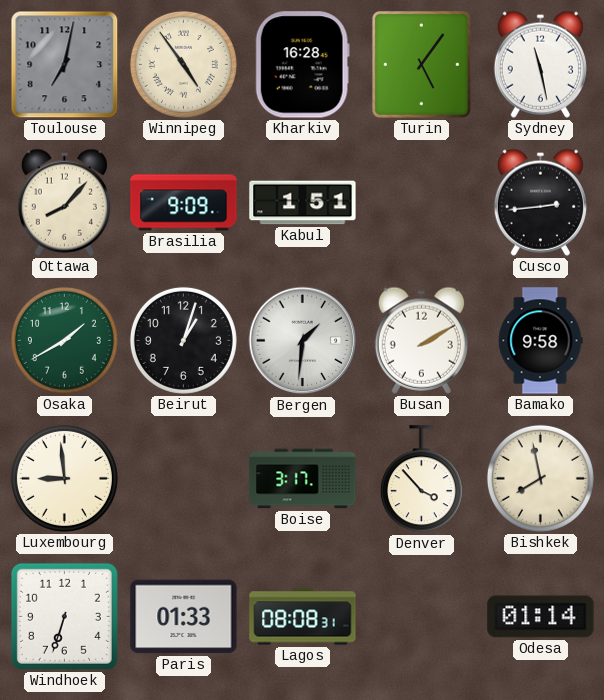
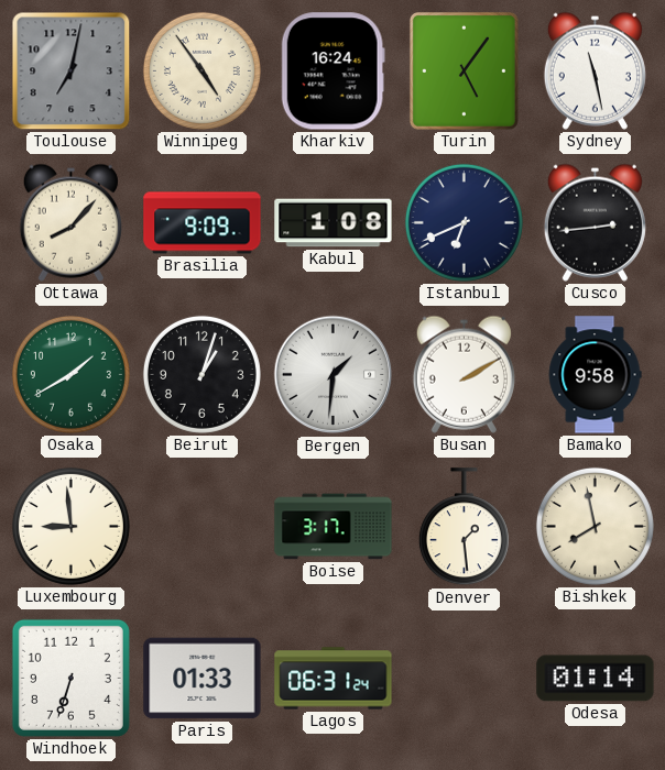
Kharkiv: 16:28 -> 16:24 (332, 71)
Kabul: 1:51 -> 1:08 (334, 223)
Istanbul: none -> 6:41 (464, 222)
Denver: 3:53 -> 1:29 (464, 527)
Lagos: 08:08 -> 06:31 (334, 679)
